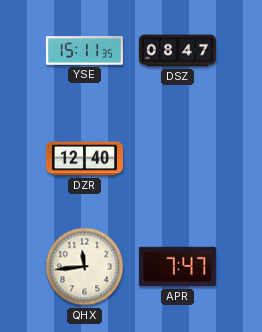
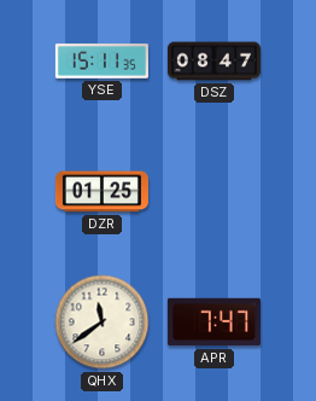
DZR: 12:40 -> 01:25 (101, 192)
QHX: 11:44 -> 11:39 (103, 322)
